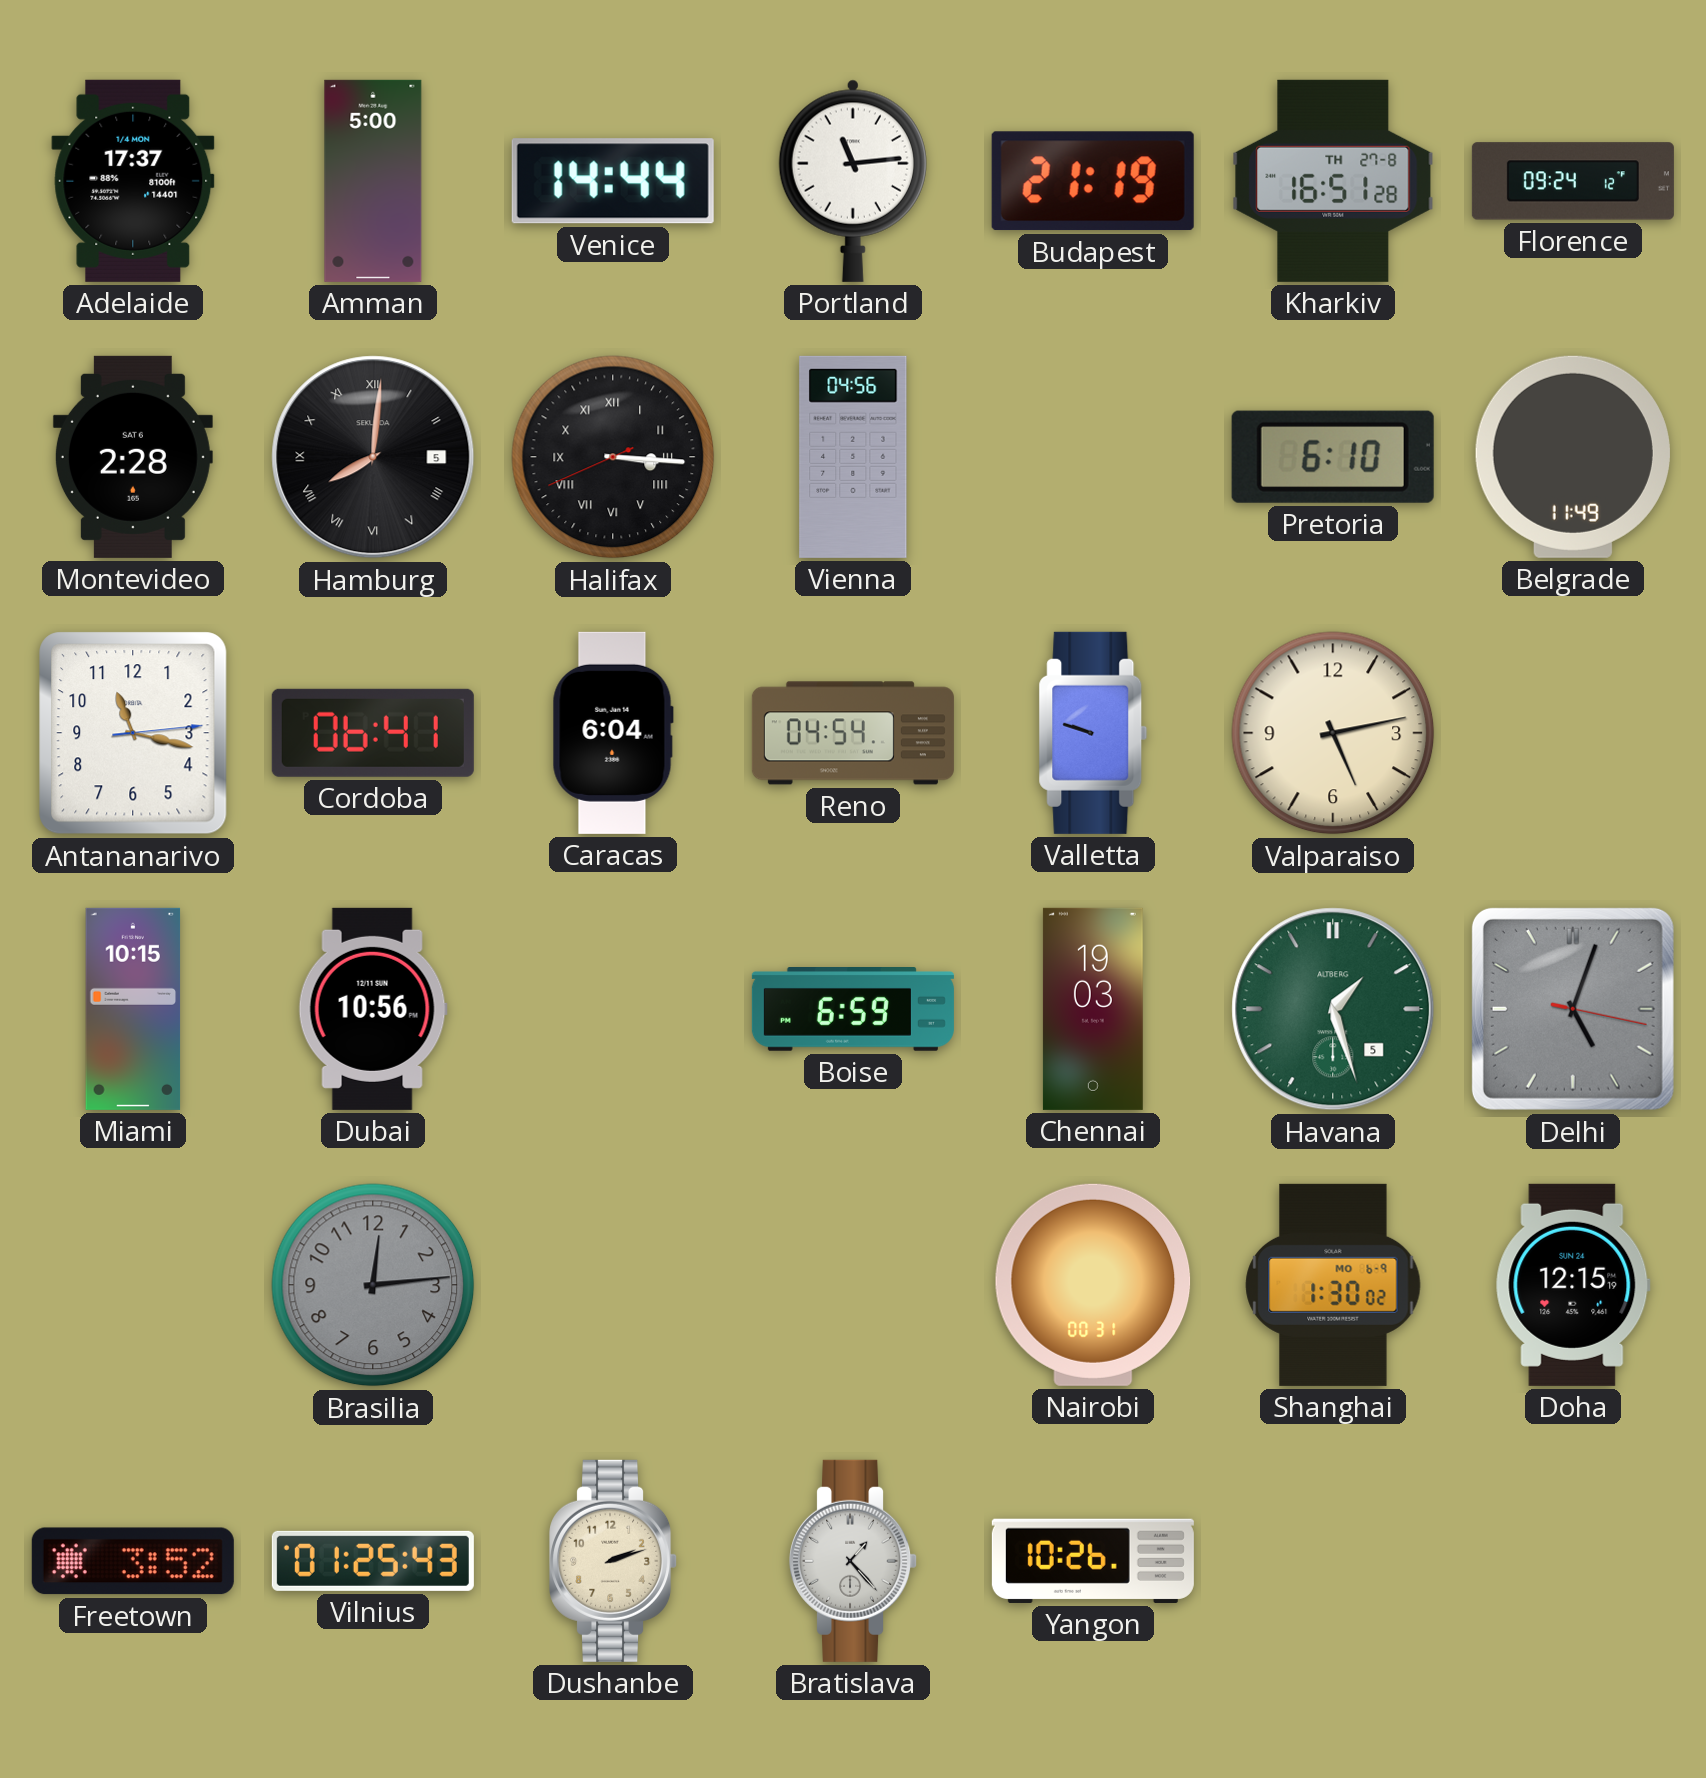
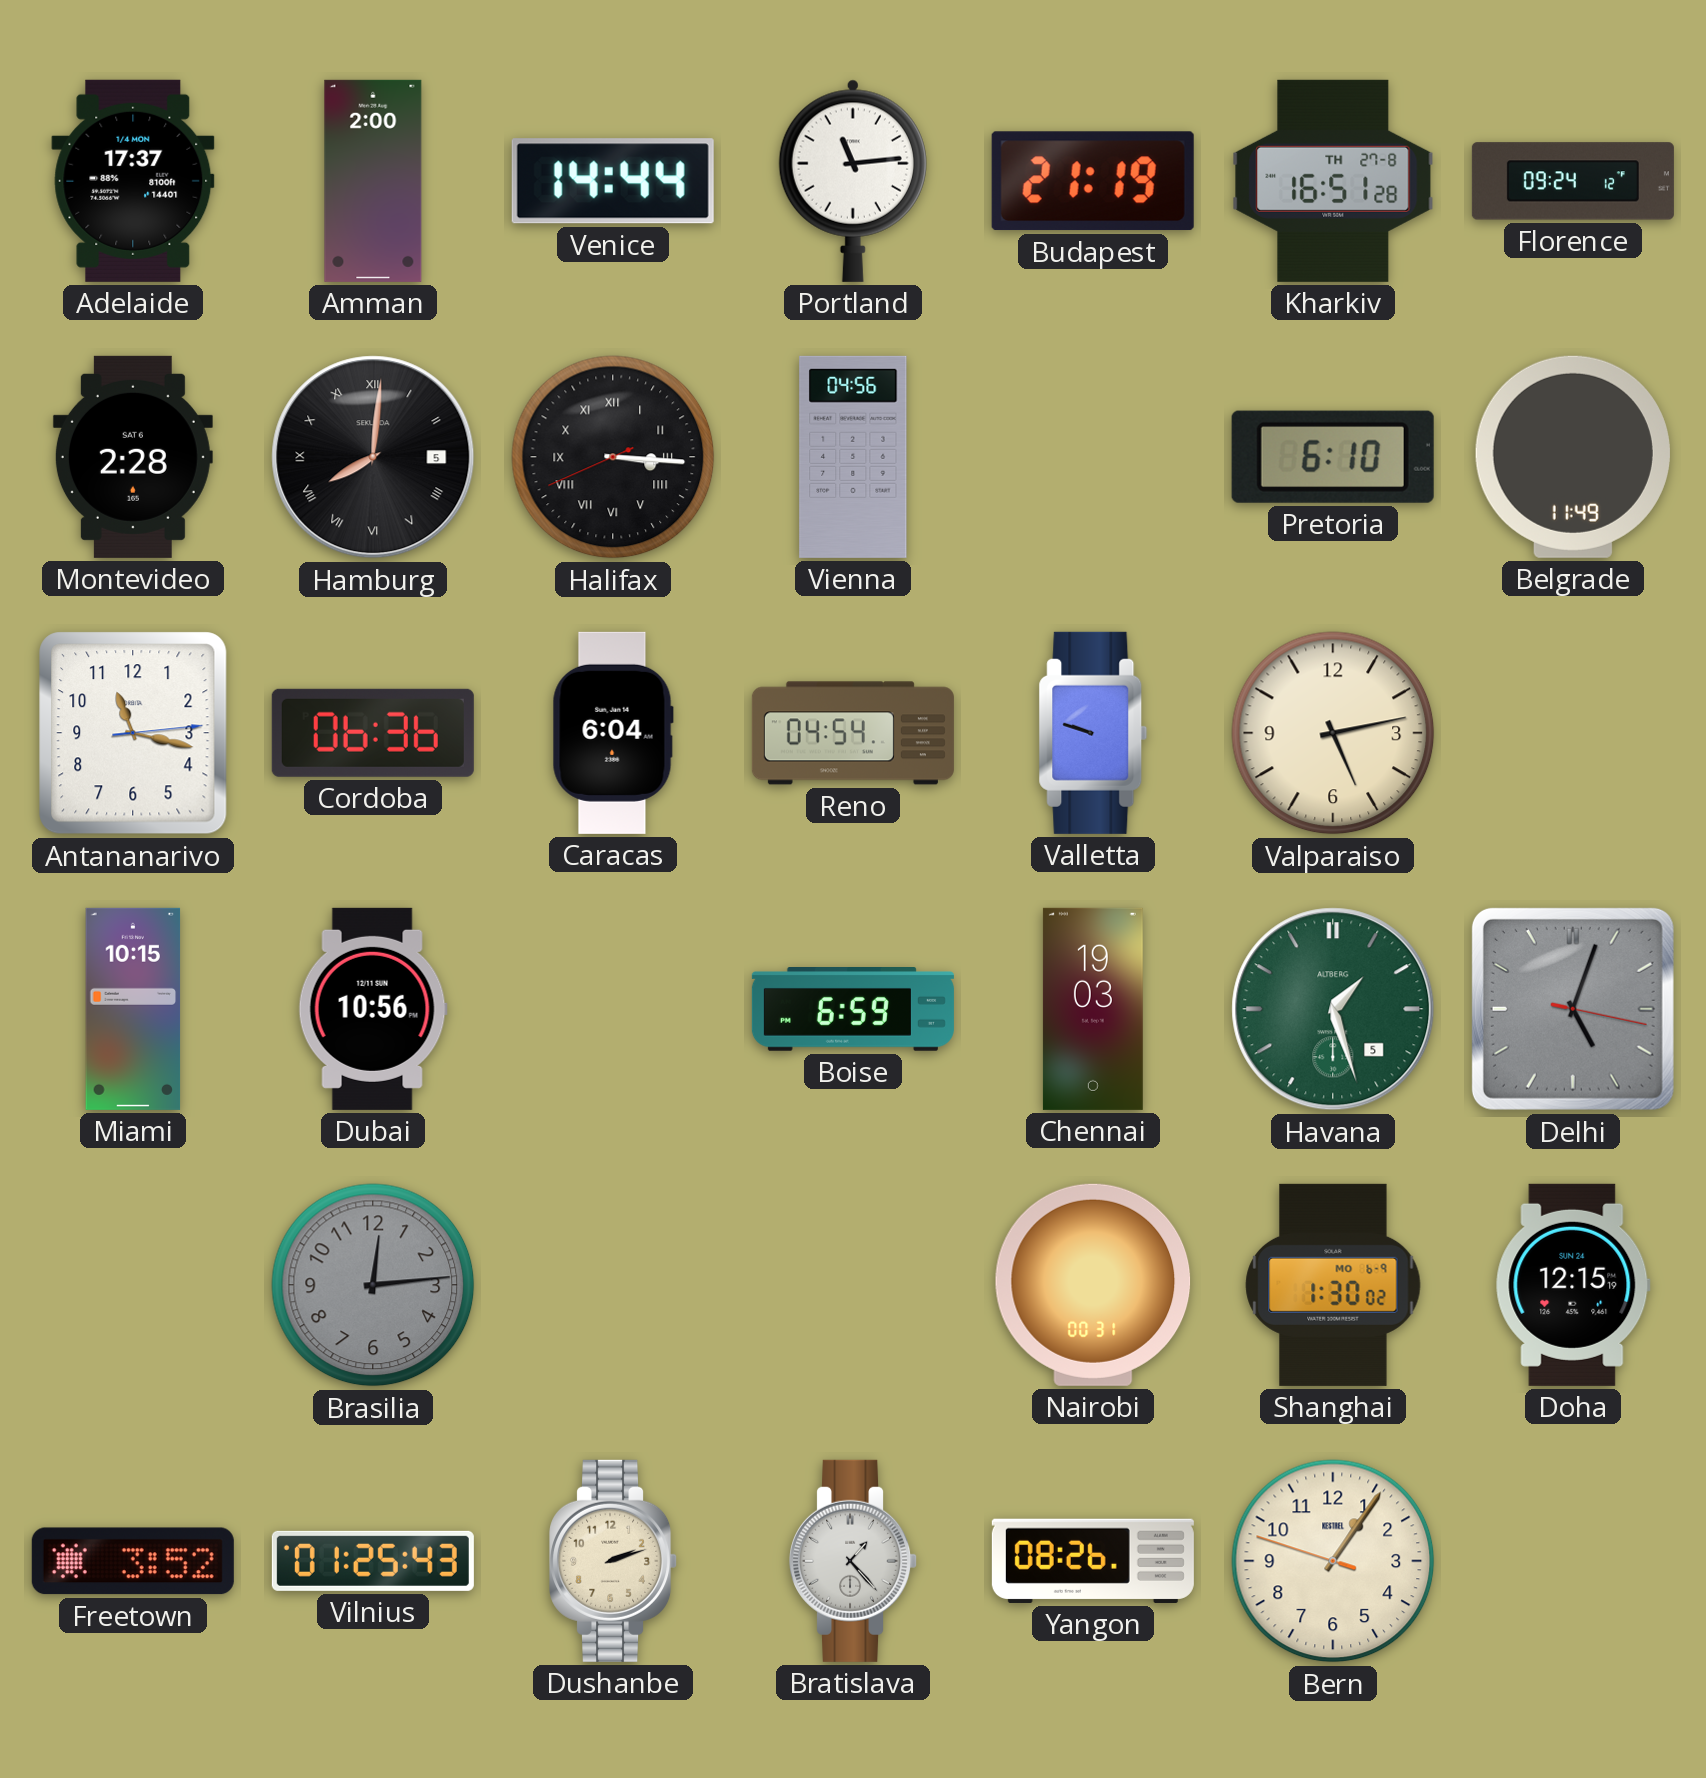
Amman: 5:00 -> 2:00 (373, 181)
Cordoba: 06:41 -> 06:36 (373, 733)
Yangon: 10:26 -> 08:26 (1093, 1561)
Bern: none -> 1:05 (1333, 1561)
